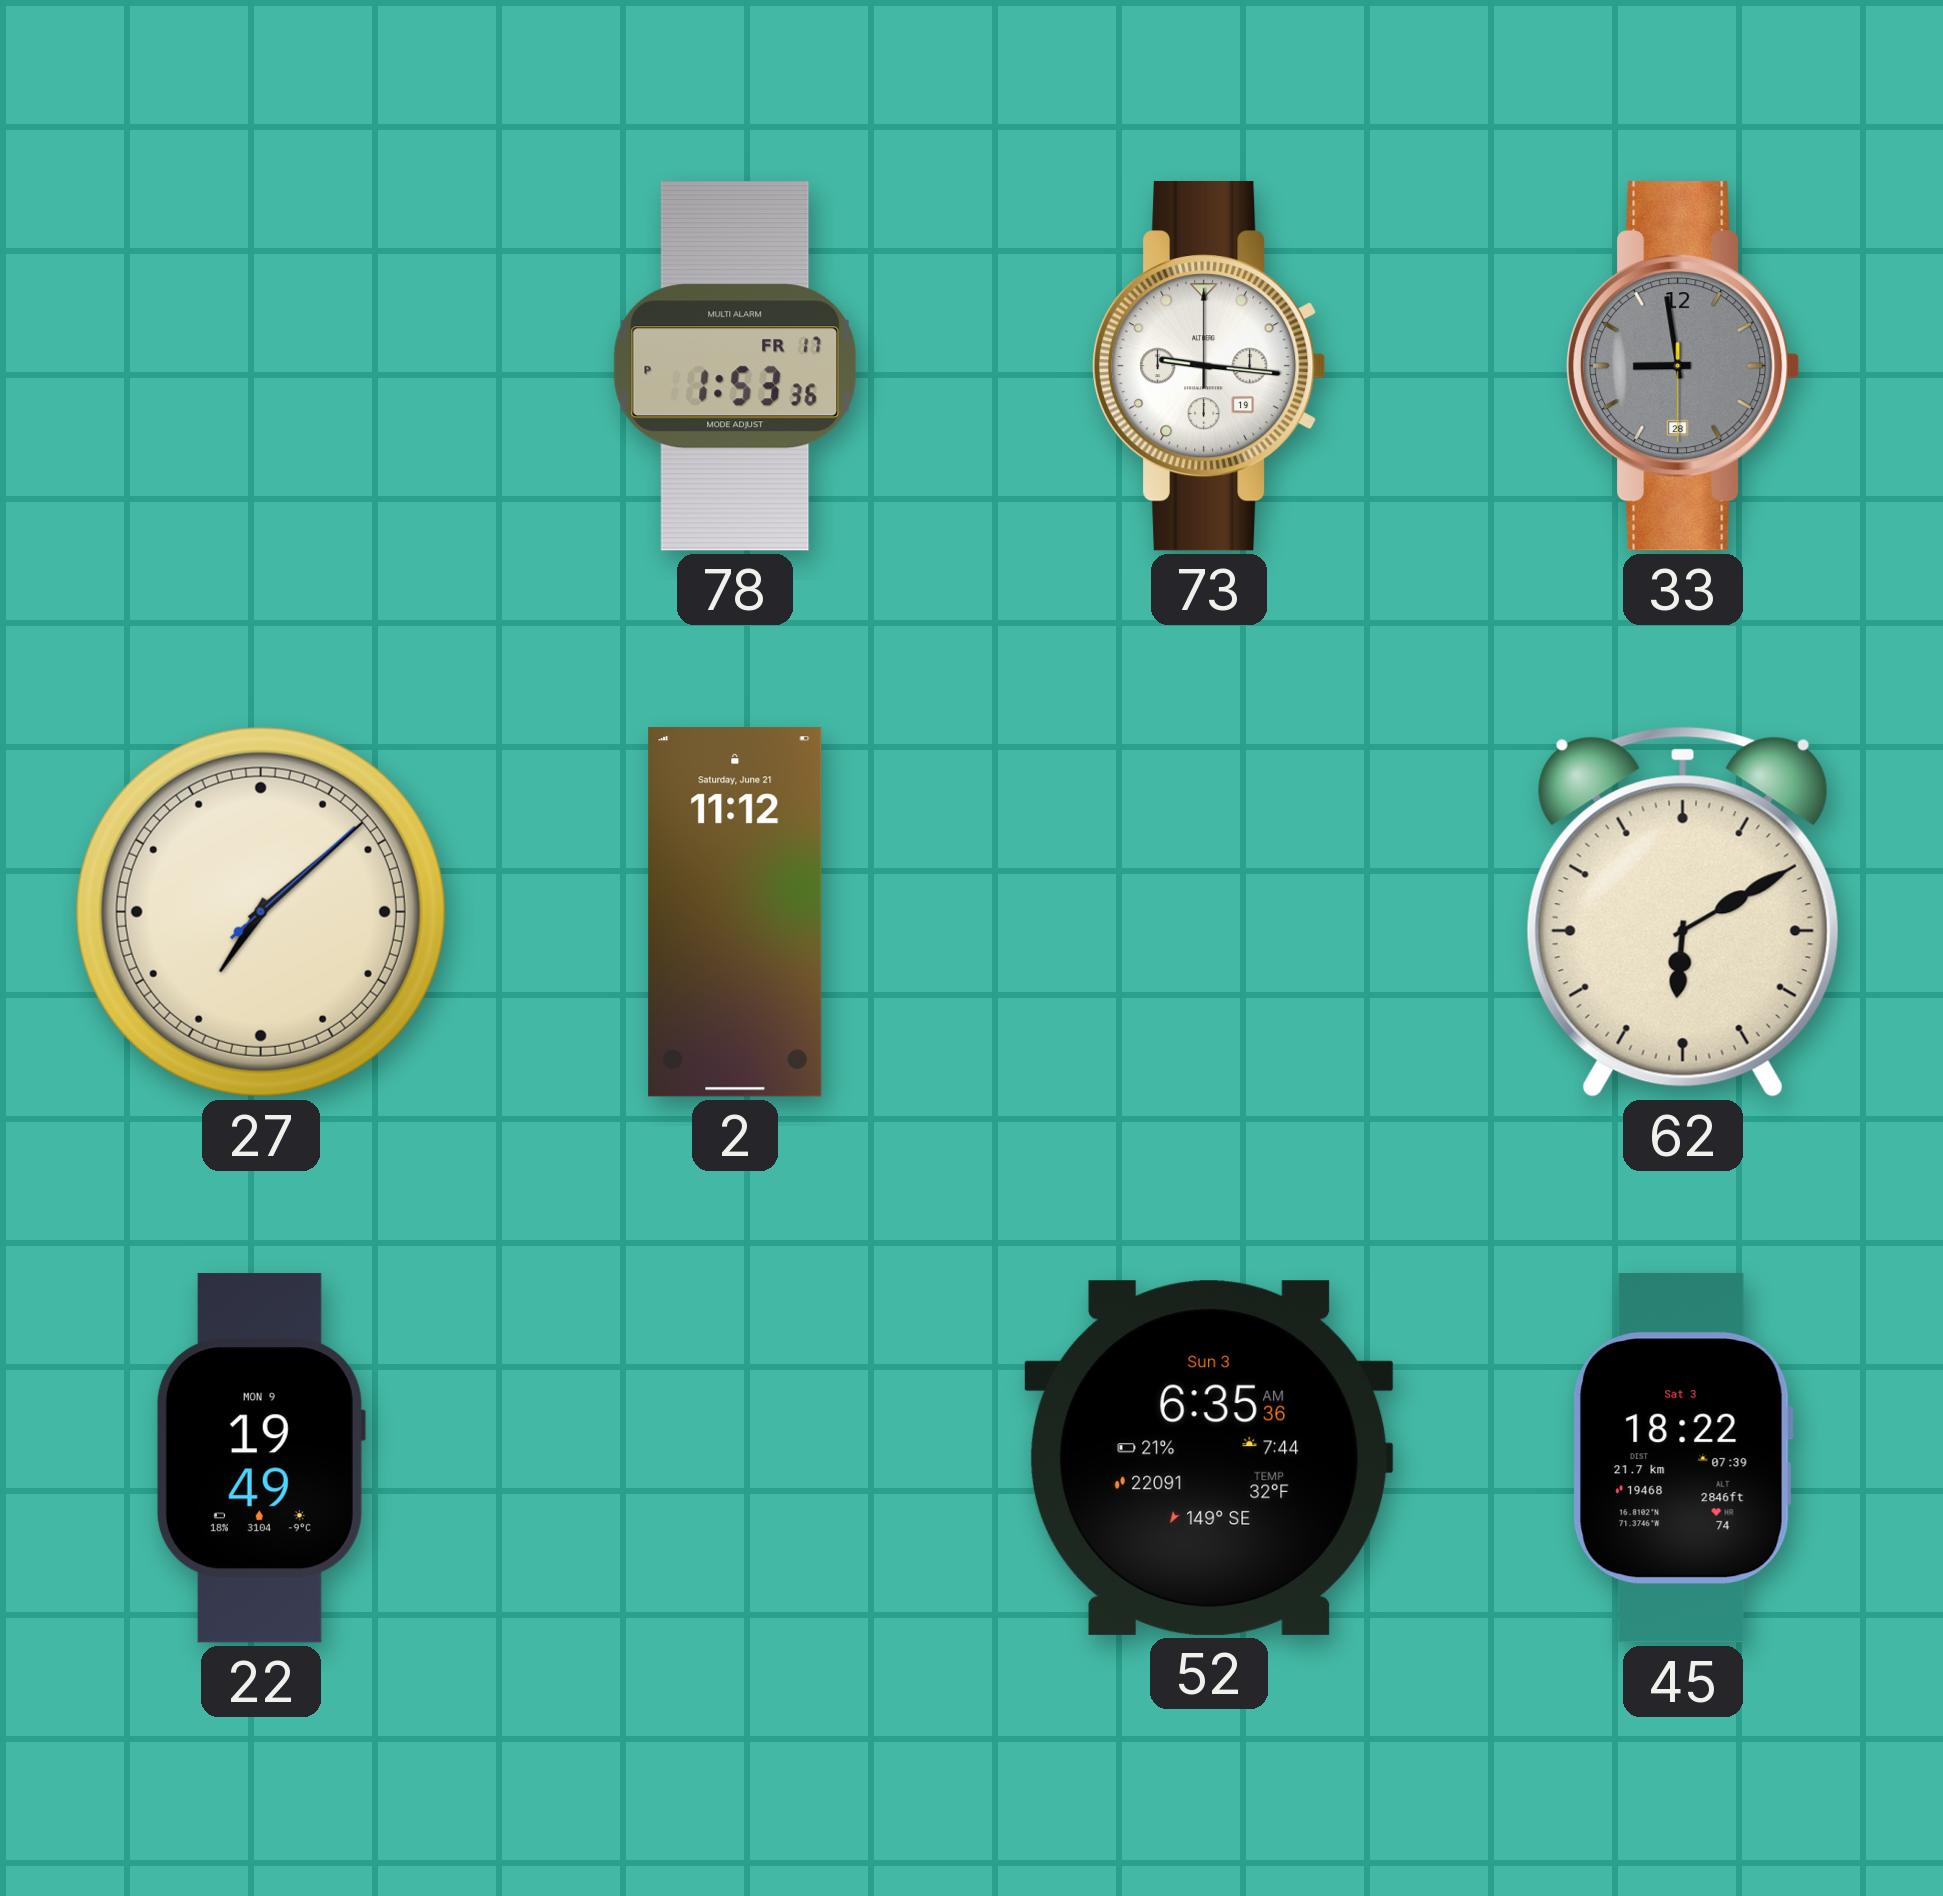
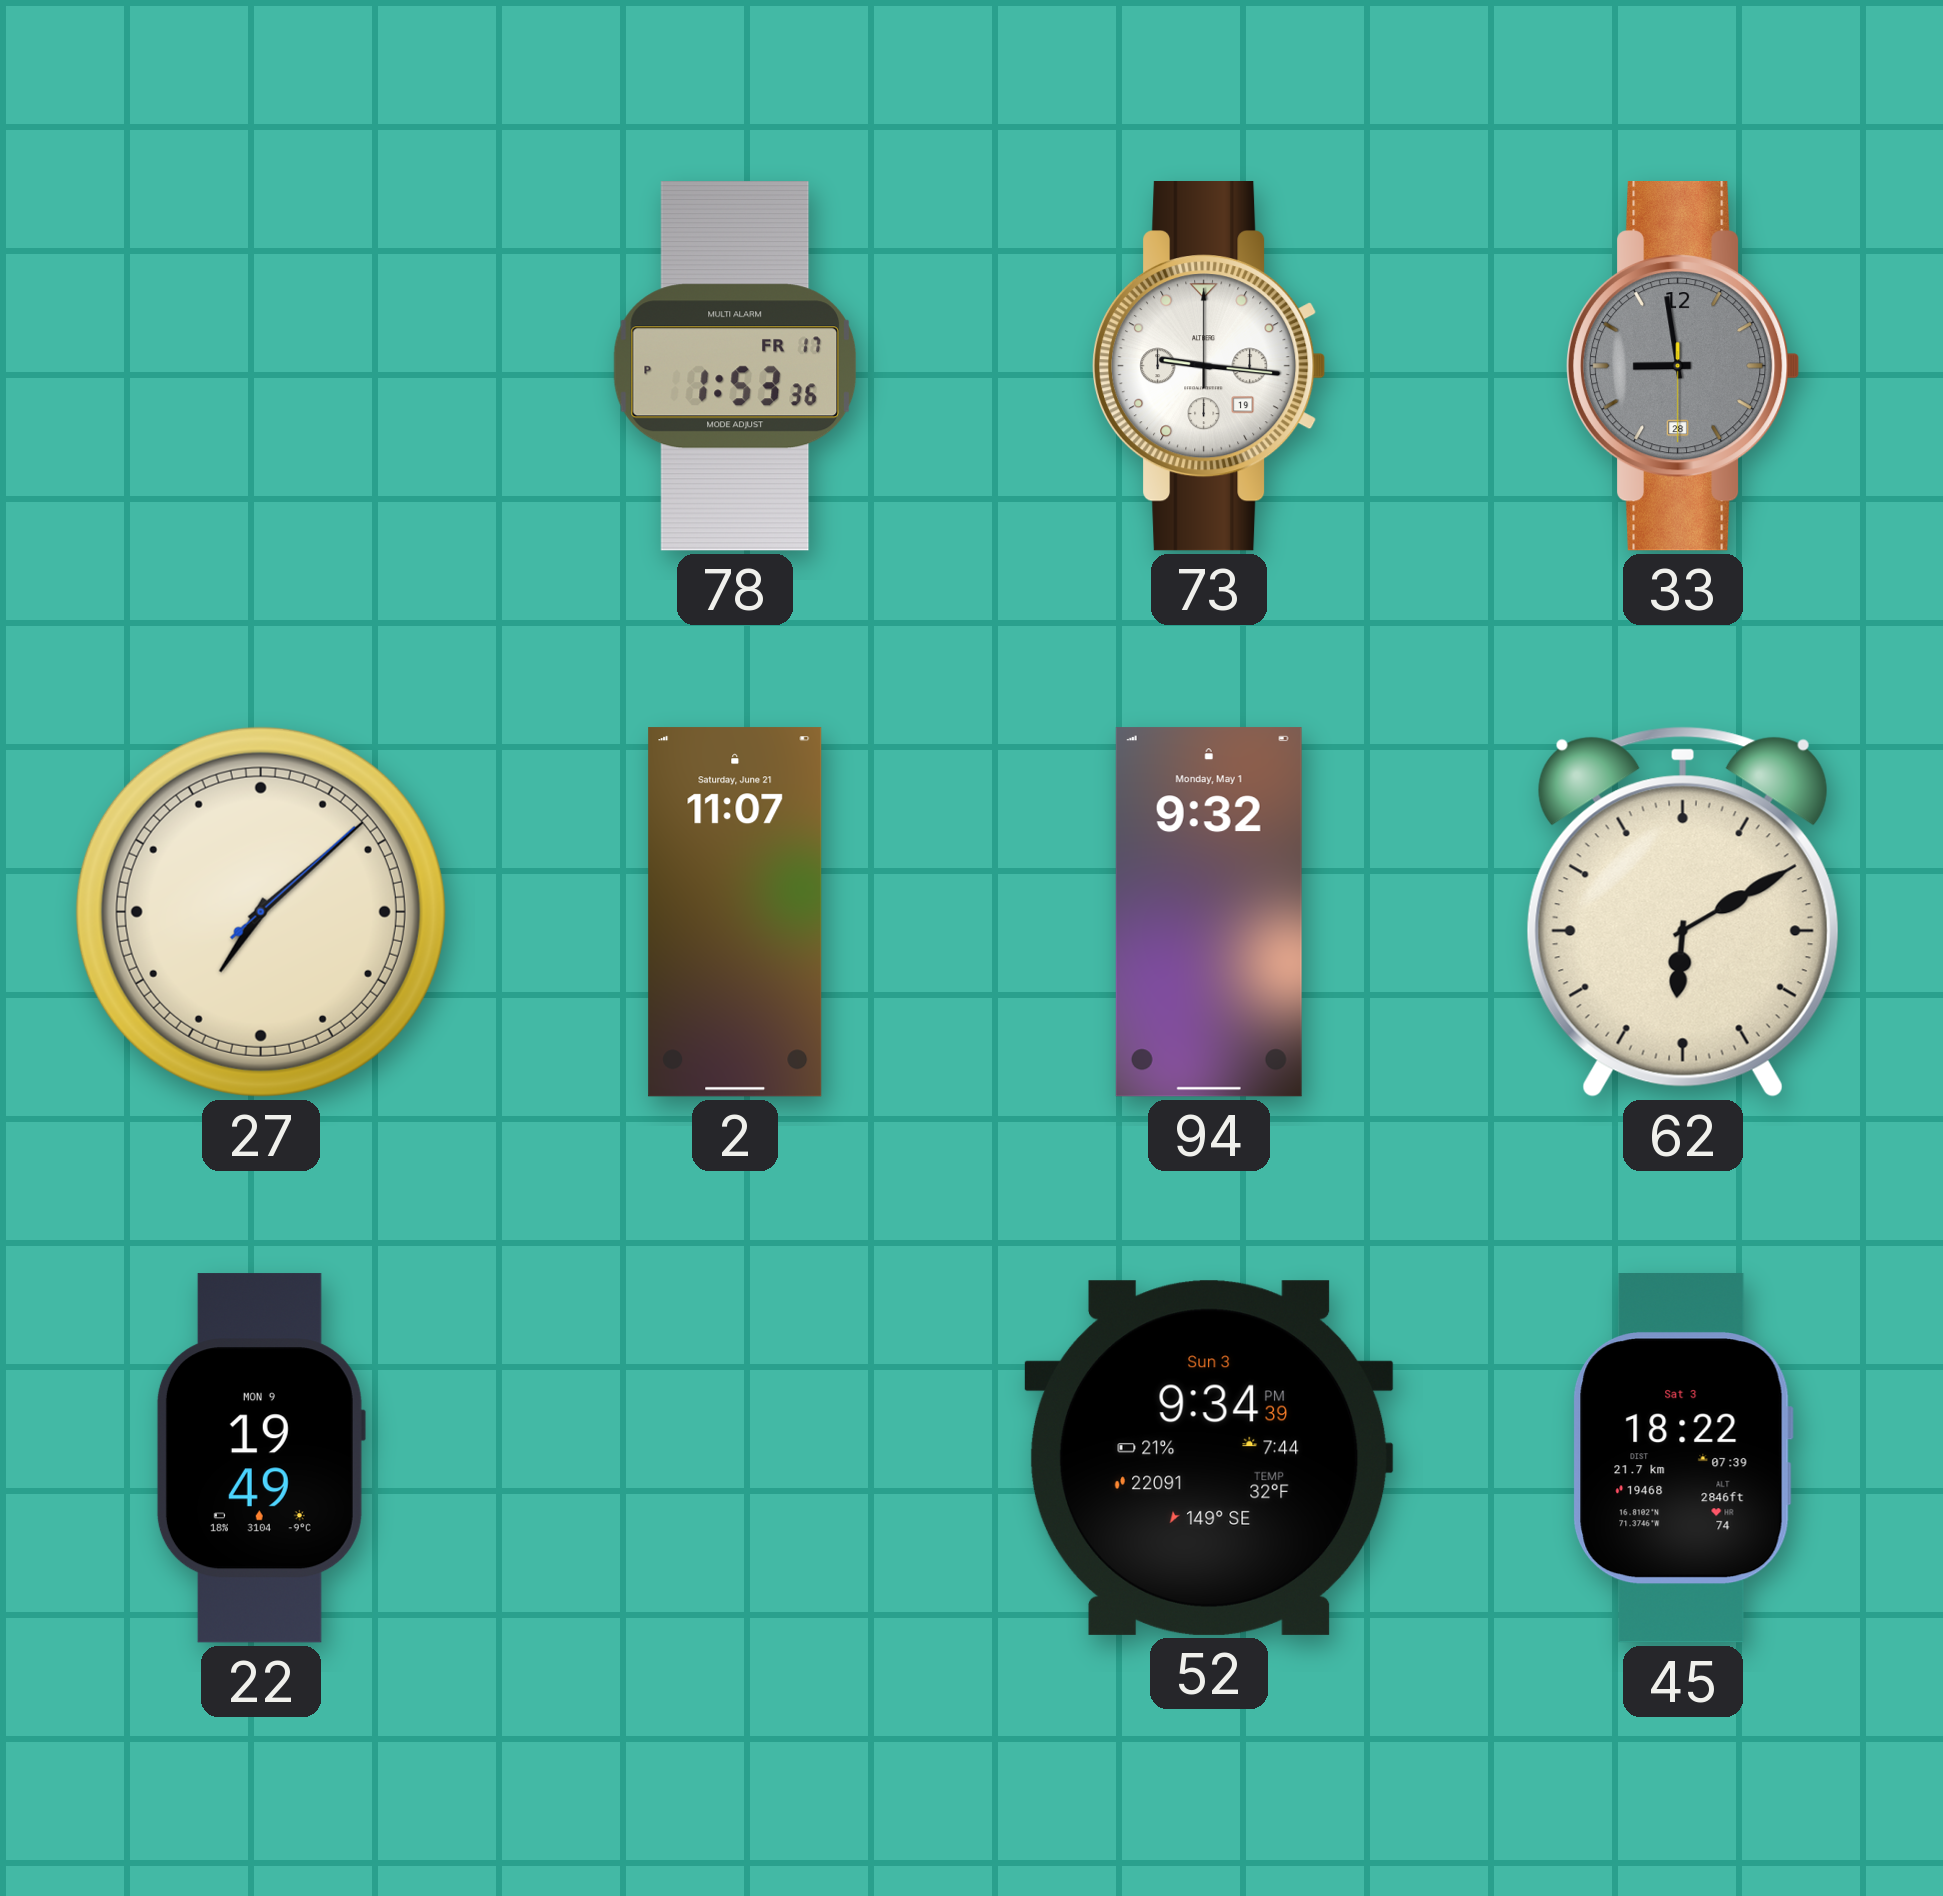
2: 11:12 -> 11:07 (735, 912)
94: none -> 9:32 (1209, 912)
52: 6:35 -> 9:34 (1209, 1458)
